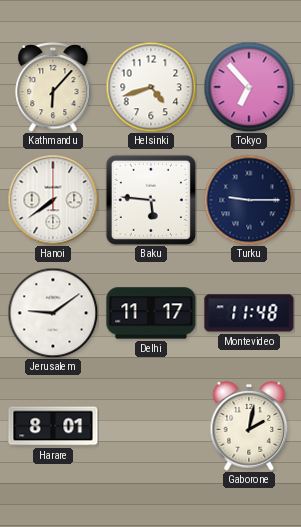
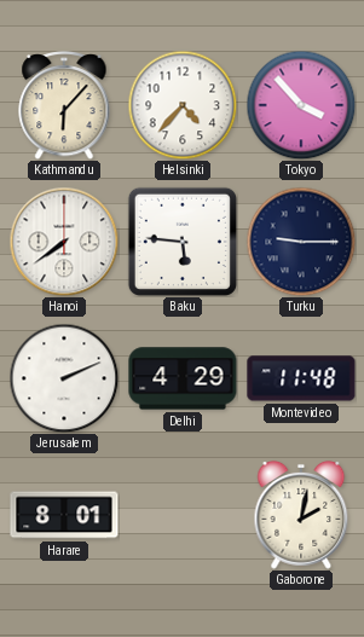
Helsinki: 4:42 -> 4:37 (183, 105)
Tokyo: 6:53 -> 3:53 (301, 105)
Jerusalem: 9:09 -> 2:11 (64, 378)
Delhi: 11:17 -> 4:29 (183, 378)
